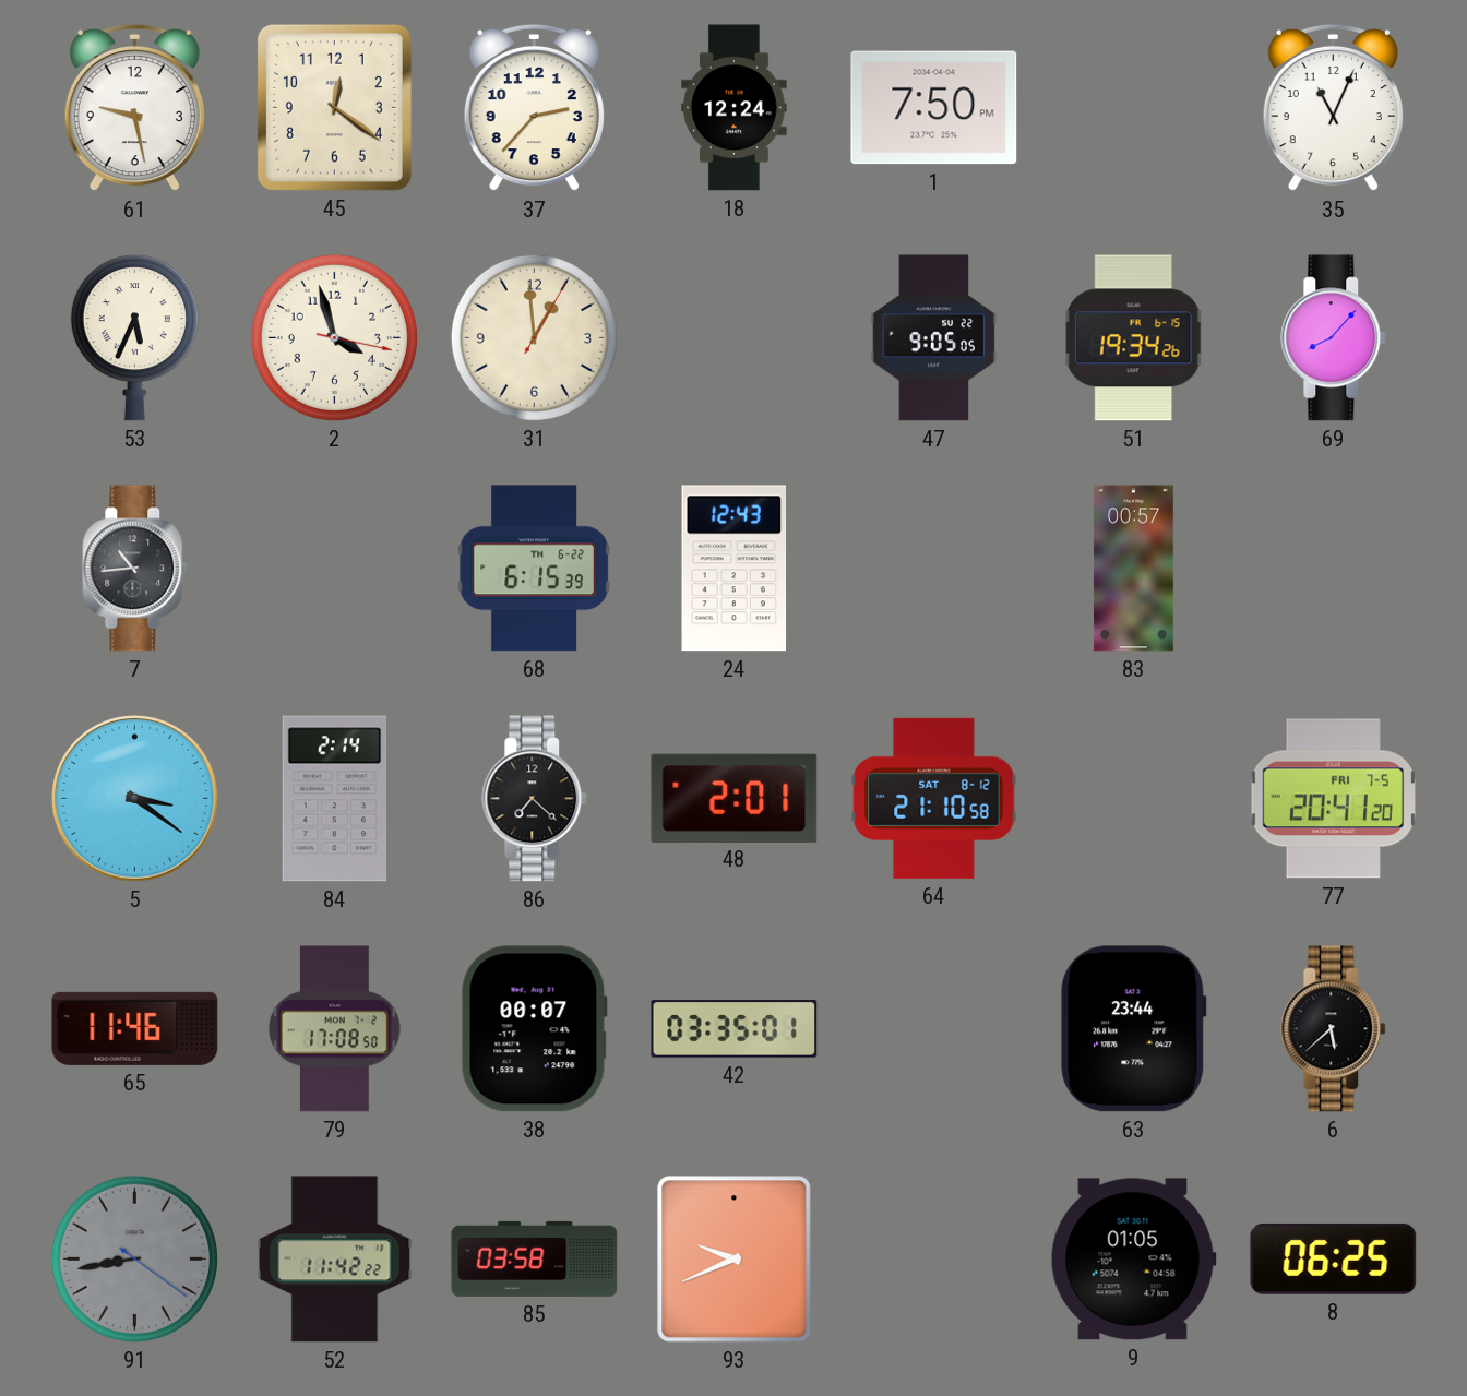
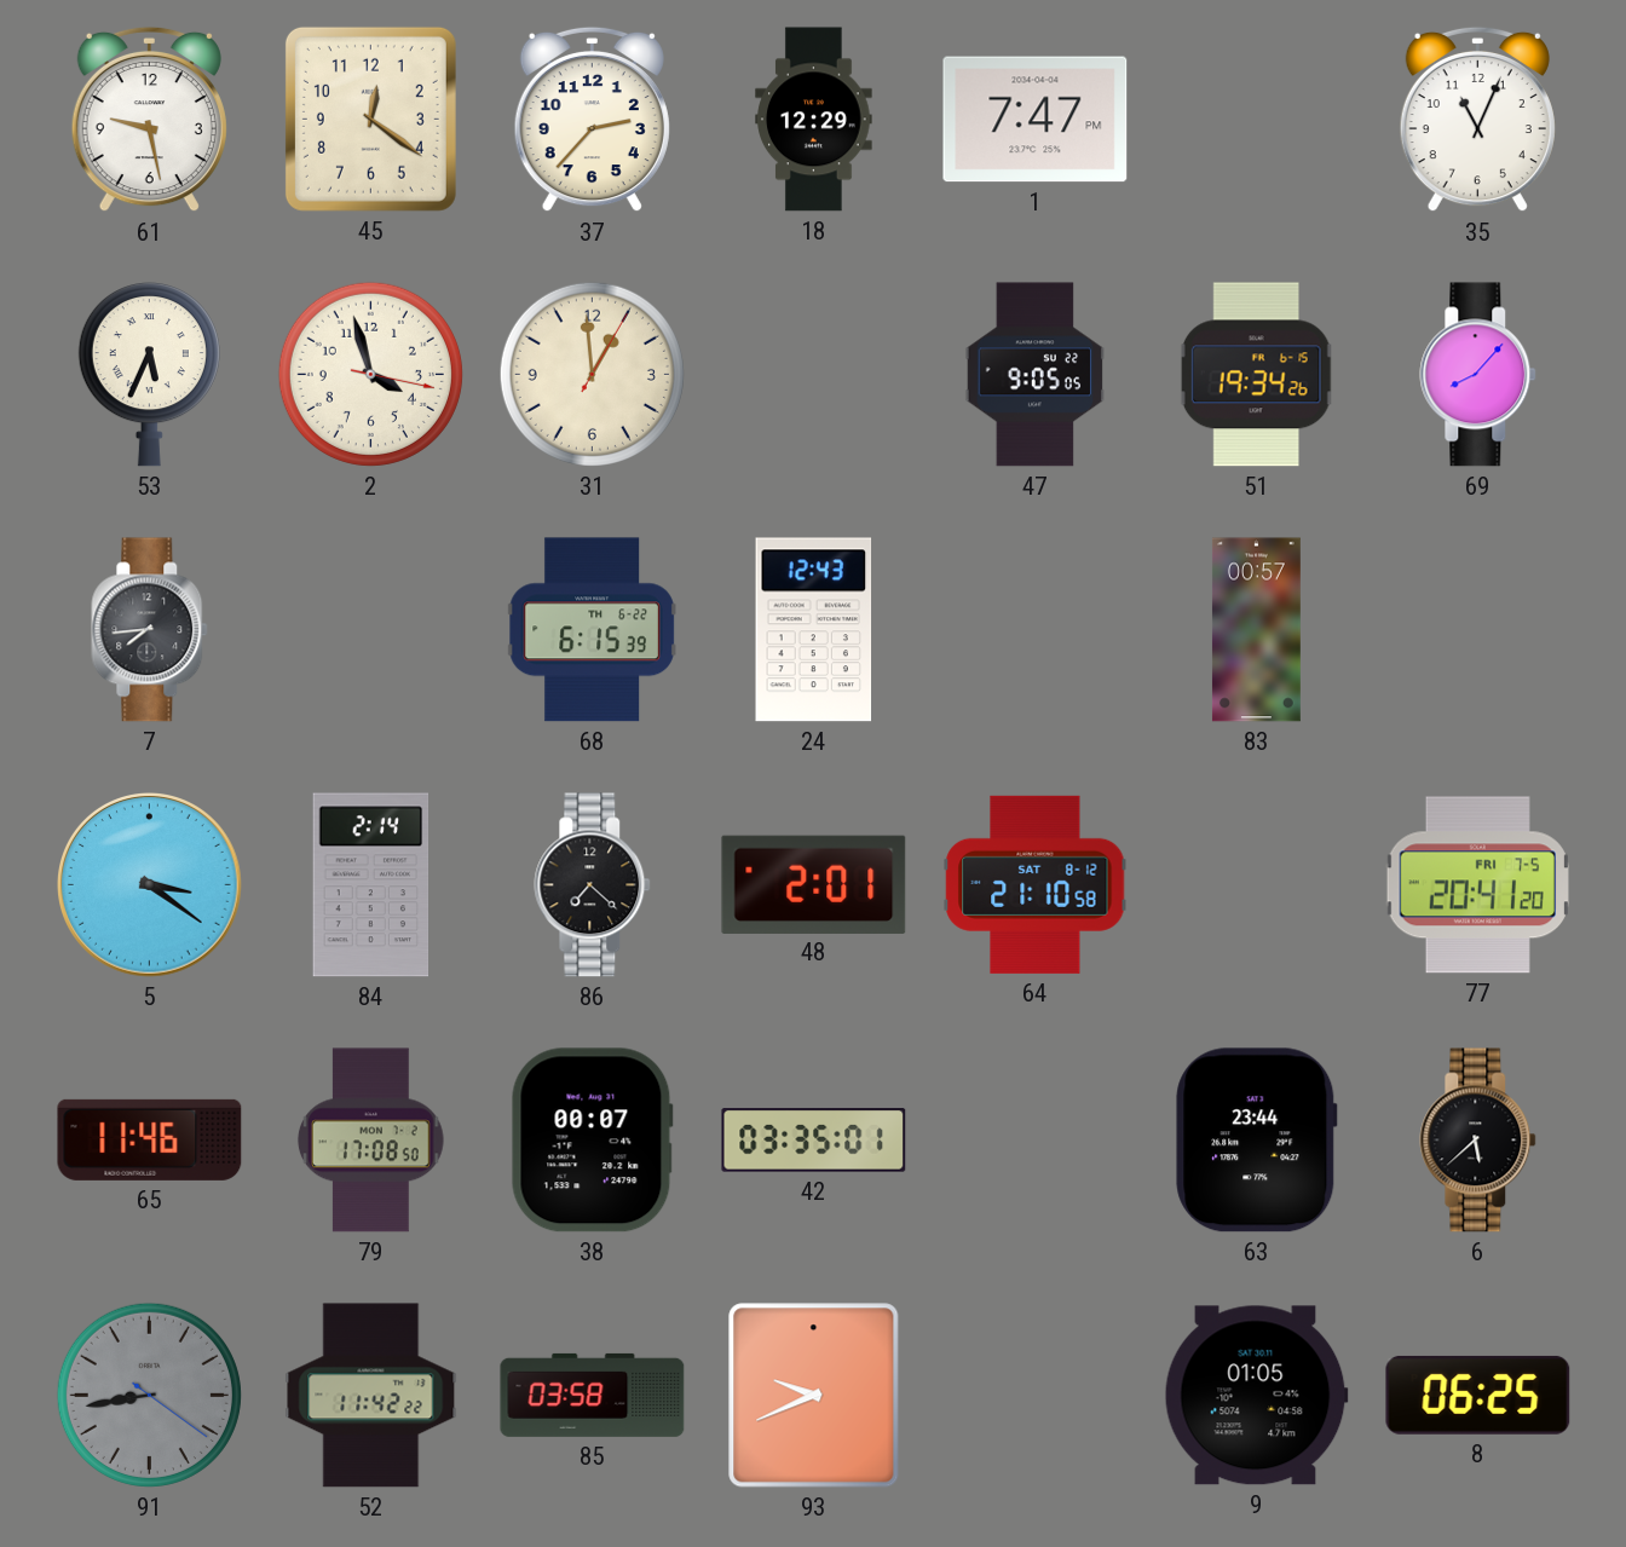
18: 12:24 -> 12:29 (814, 120)
1: 7:50 -> 7:47 (1036, 120)
7: 10:44 -> 7:44 (150, 630)
